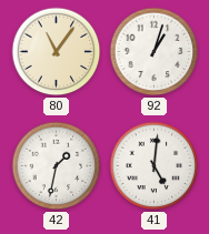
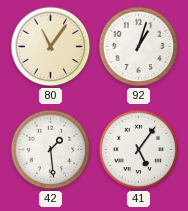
42: 1:32 -> 1:29 (51, 150)
41: 5:01 -> 5:06 (139, 150)
